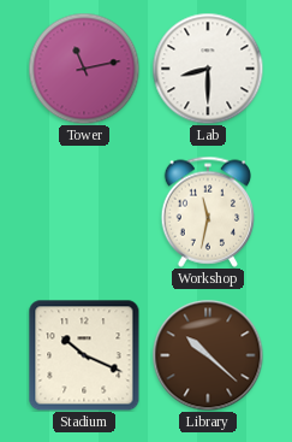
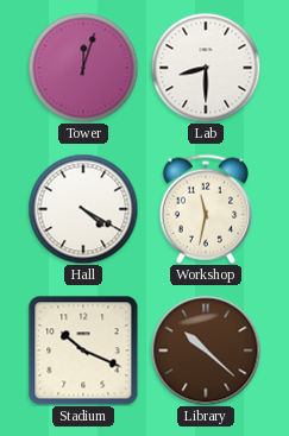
Tower: 11:13 -> 12:03 (83, 68)
Hall: none -> 4:20 (83, 209)
